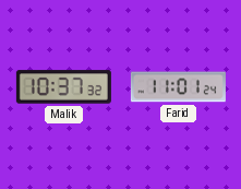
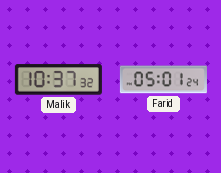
Farid: 11:01 -> 05:01 (163, 80)
